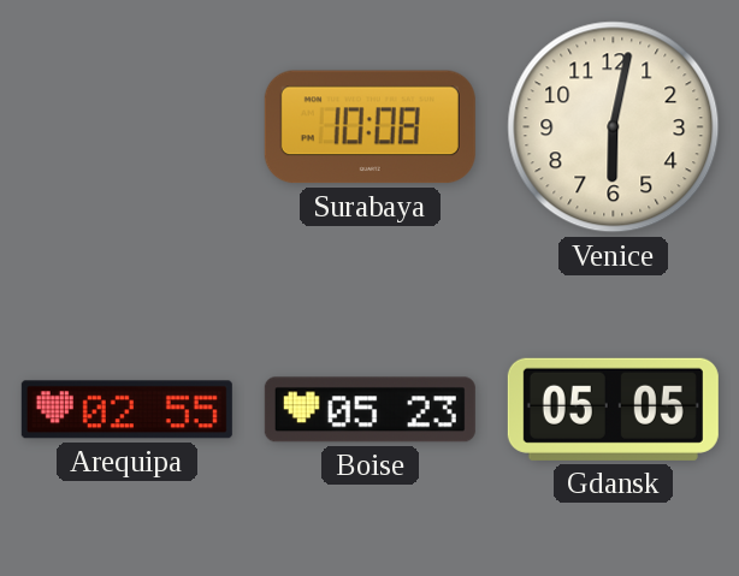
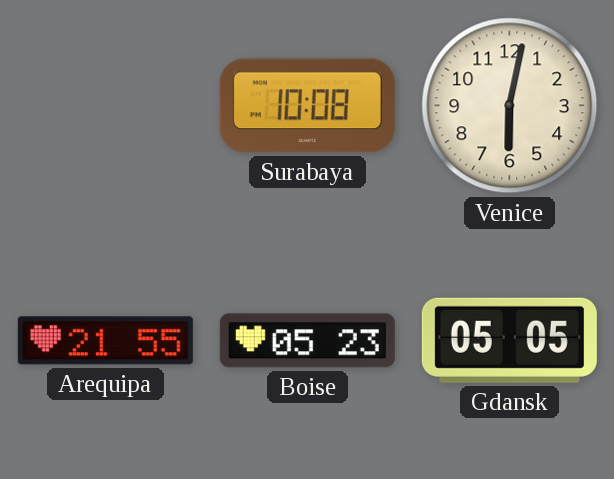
Arequipa: 02:55 -> 21:55 (105, 341)
